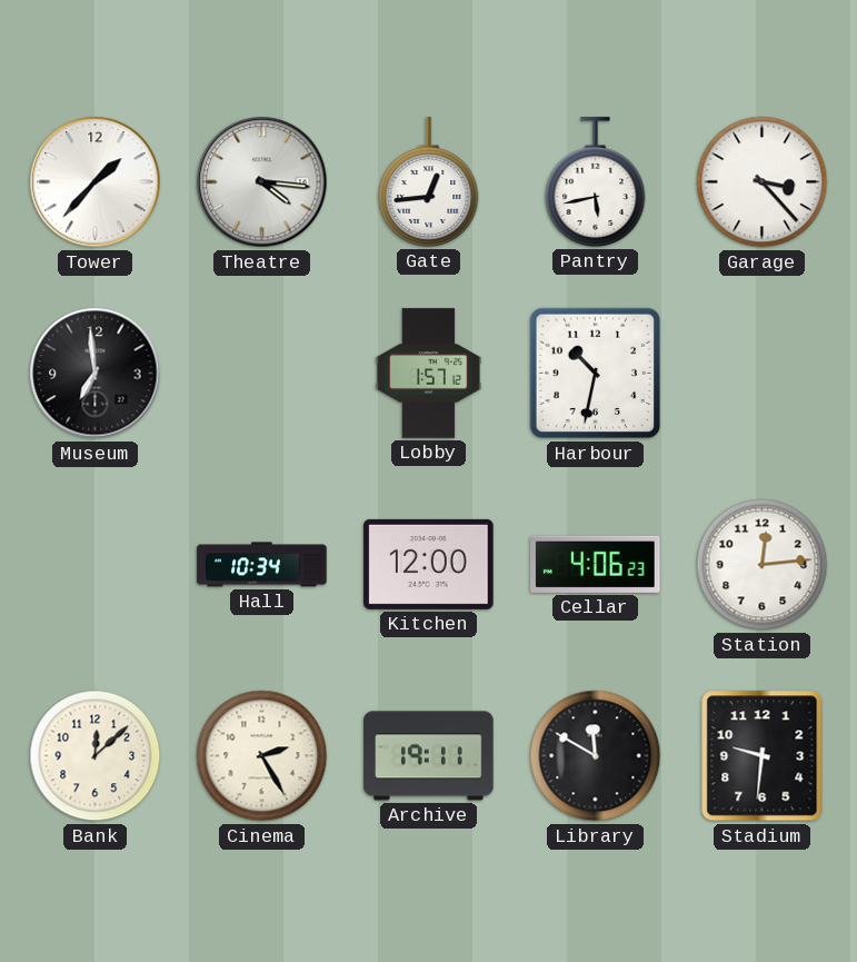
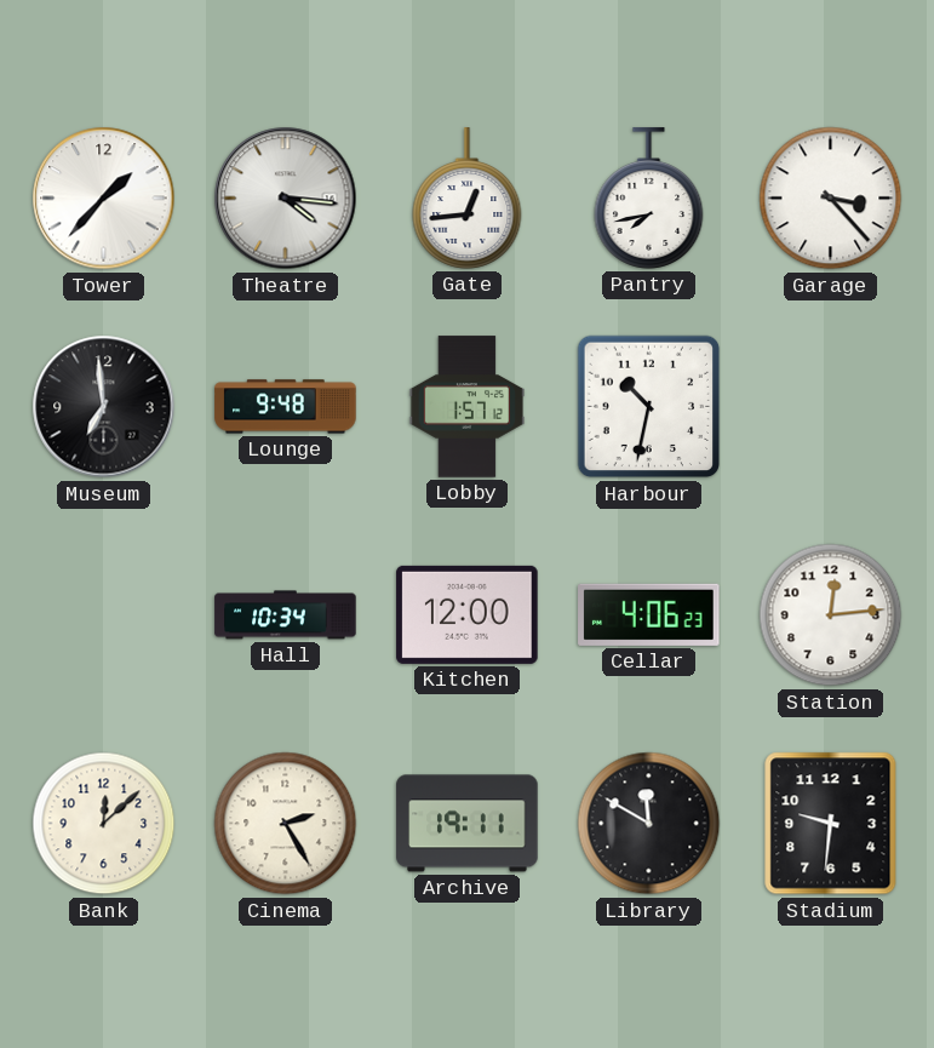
Pantry: 5:43 -> 7:43 (649, 199)
Lounge: none -> 9:48 (286, 407)
